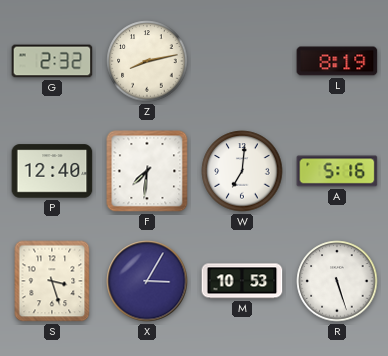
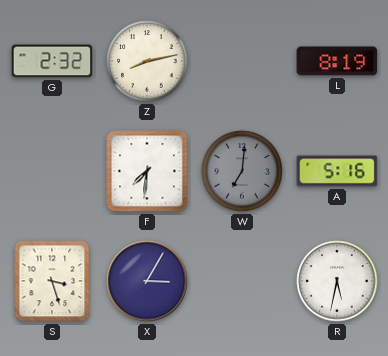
P: 12:40 -> none (52, 171)
W dial: white -> grey (242, 171)
M: 10:53 -> none (242, 281)
R: 5:27 -> 5:32 (337, 281)
